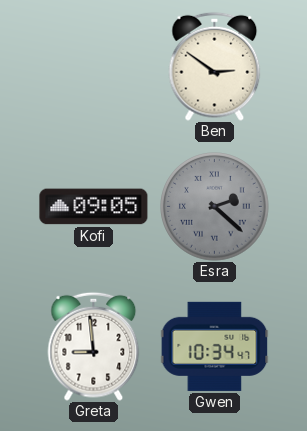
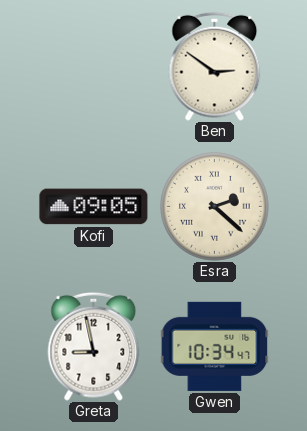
Esra dial: grey -> cream (215, 207)
Greta: 8:59 -> 8:58 (94, 346)
